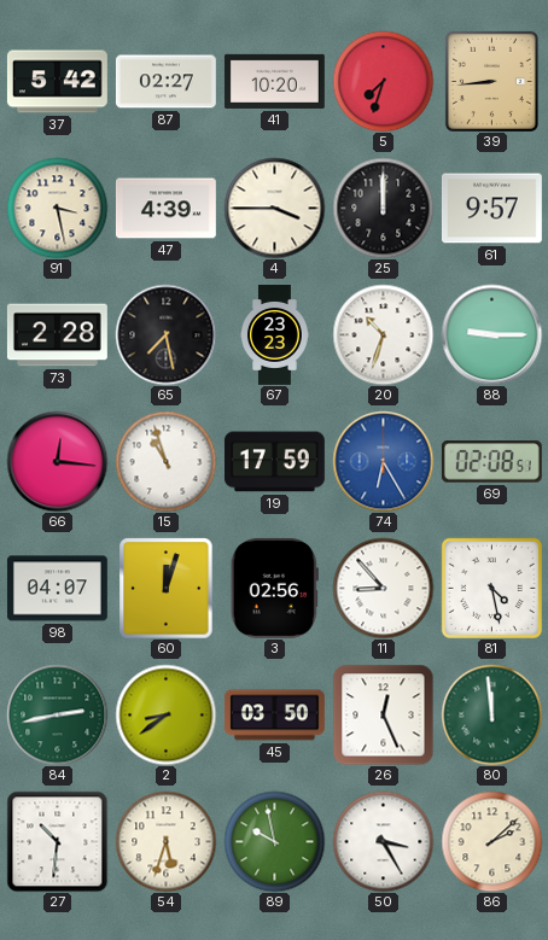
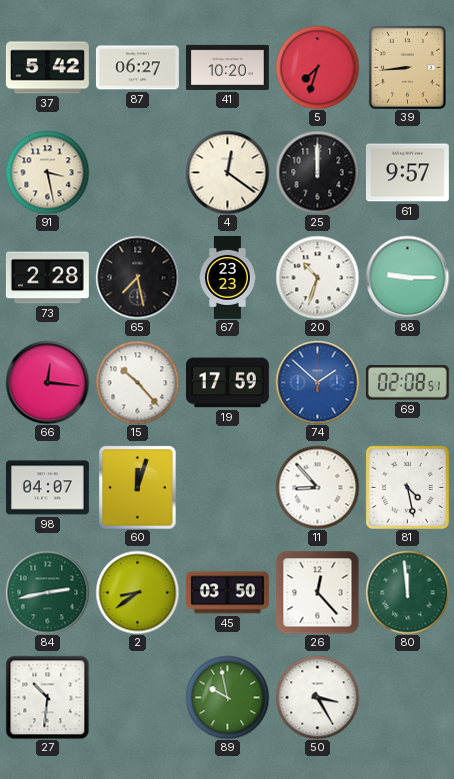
87: 02:27 -> 06:27 (137, 68)
47: 4:39 -> none (165, 209)
4: 3:45 -> 12:21 (227, 172)
15: 10:57 -> 10:23 (137, 382)
74: 6:25 -> 1:52 (317, 382)
3: 02:56 -> none (274, 588)
26: 12:26 -> 12:23 (317, 592)
54: 5:33 -> none (165, 841)
86: 2:08 -> none (491, 841)
